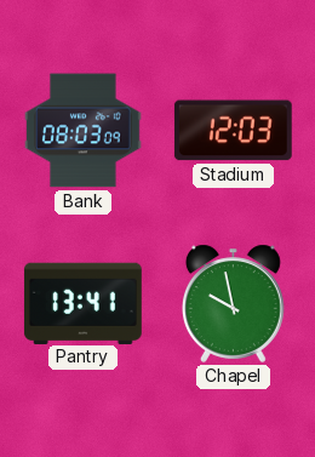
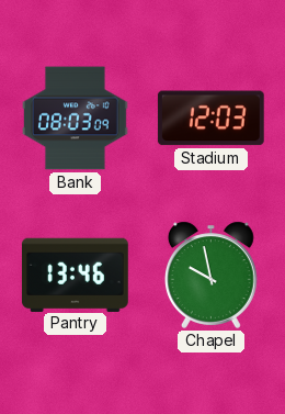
Pantry: 13:41 -> 13:46 (75, 275)
